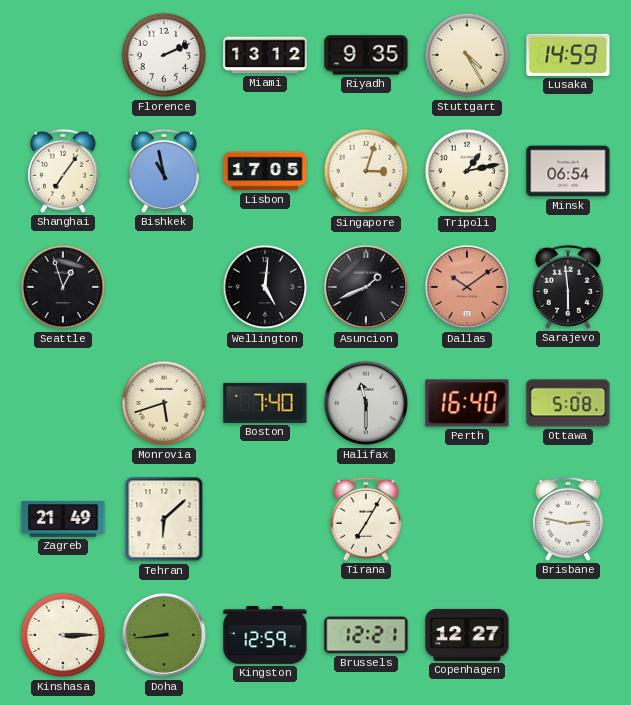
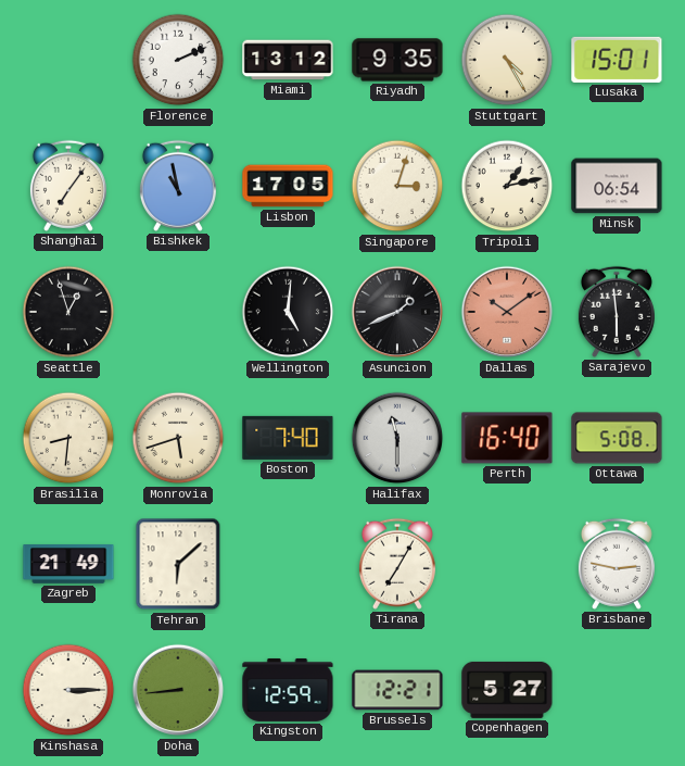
Lusaka: 14:59 -> 15:01 (617, 60)
Brasilia: none -> 8:31 (68, 438)
Copenhagen: 12:27 -> 5:27 (507, 690)
